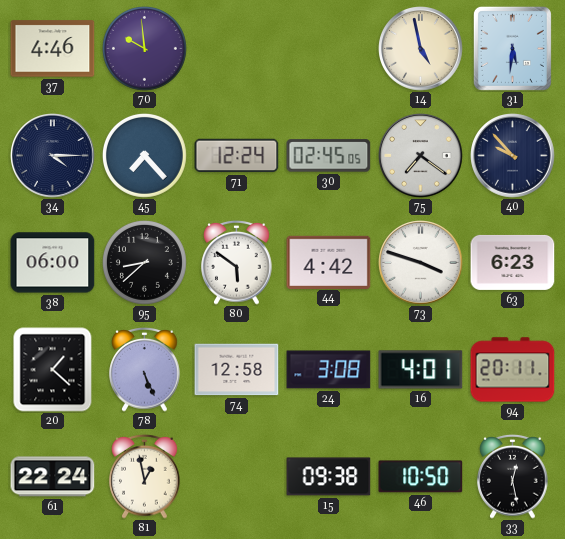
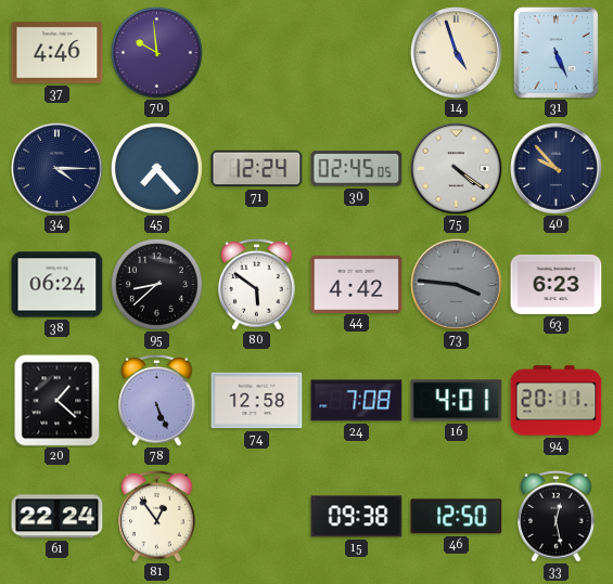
14: 4:58 -> 4:57 (457, 53)
31: 5:31 -> 5:26 (555, 52)
75: 7:21 -> 4:21 (457, 169)
38: 06:00 -> 06:24 (58, 285)
73: 3:48 -> 3:46 (457, 285)
73 dial: white -> grey (457, 285)
24: 3:08 -> 7:08 (357, 401)
81: 12:58 -> 12:54 (157, 516)
46: 10:50 -> 12:50 (457, 517)
